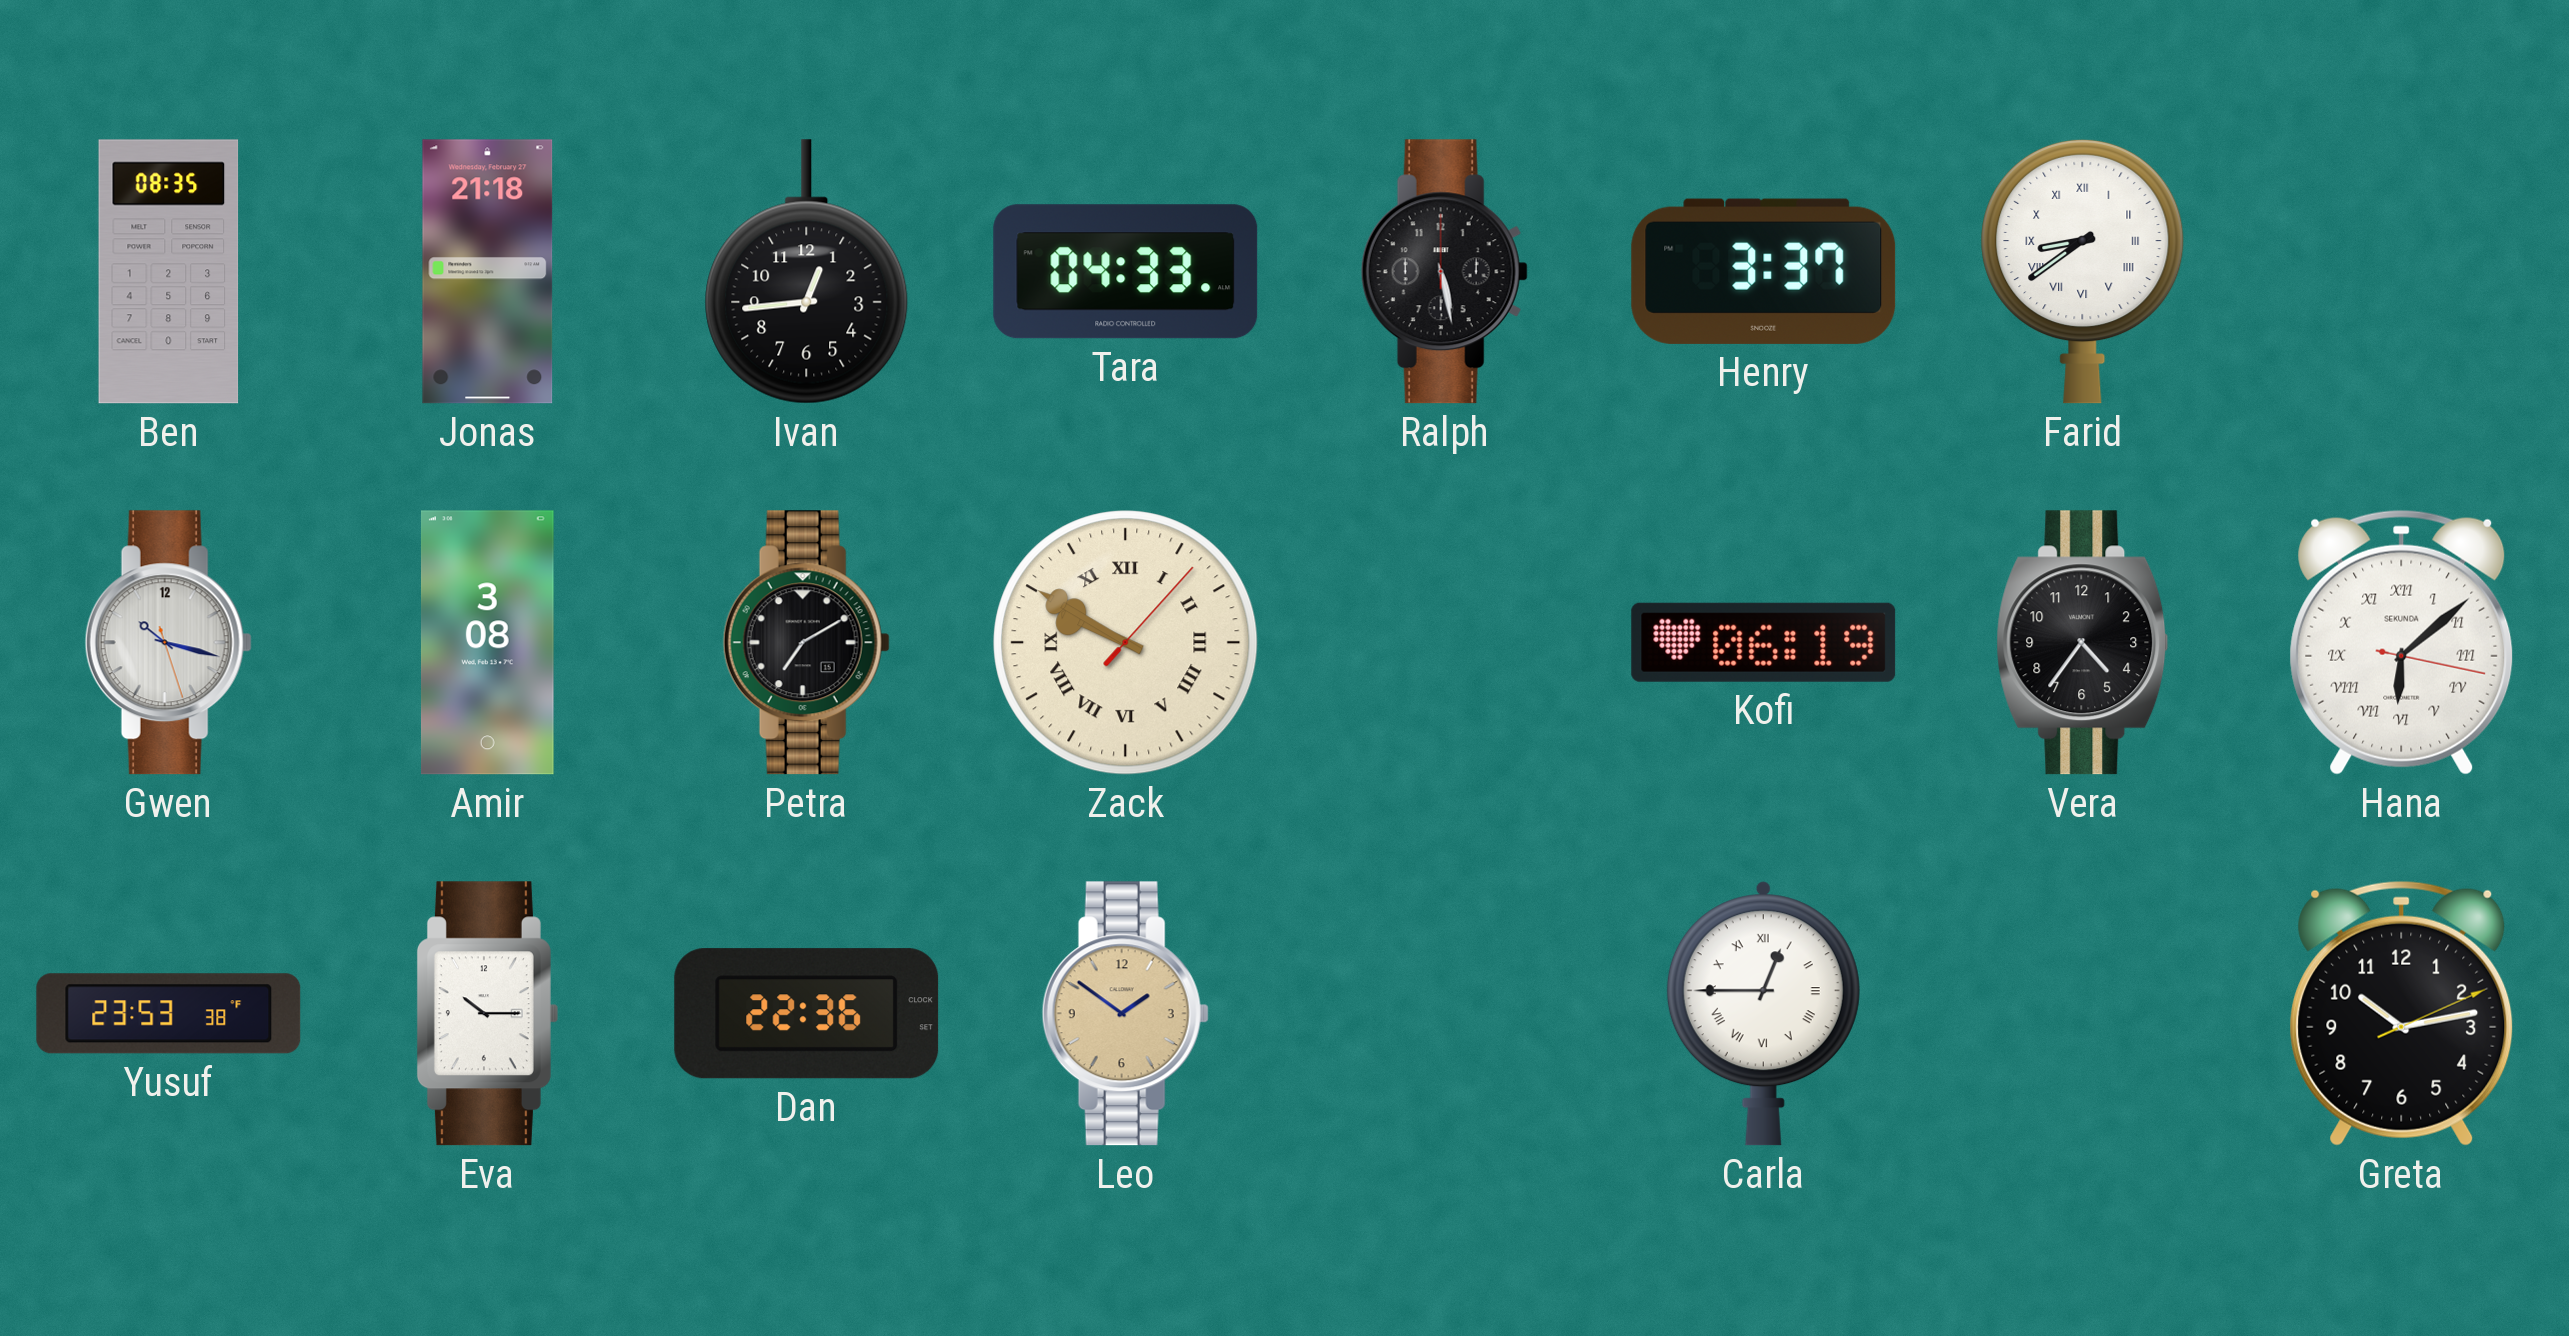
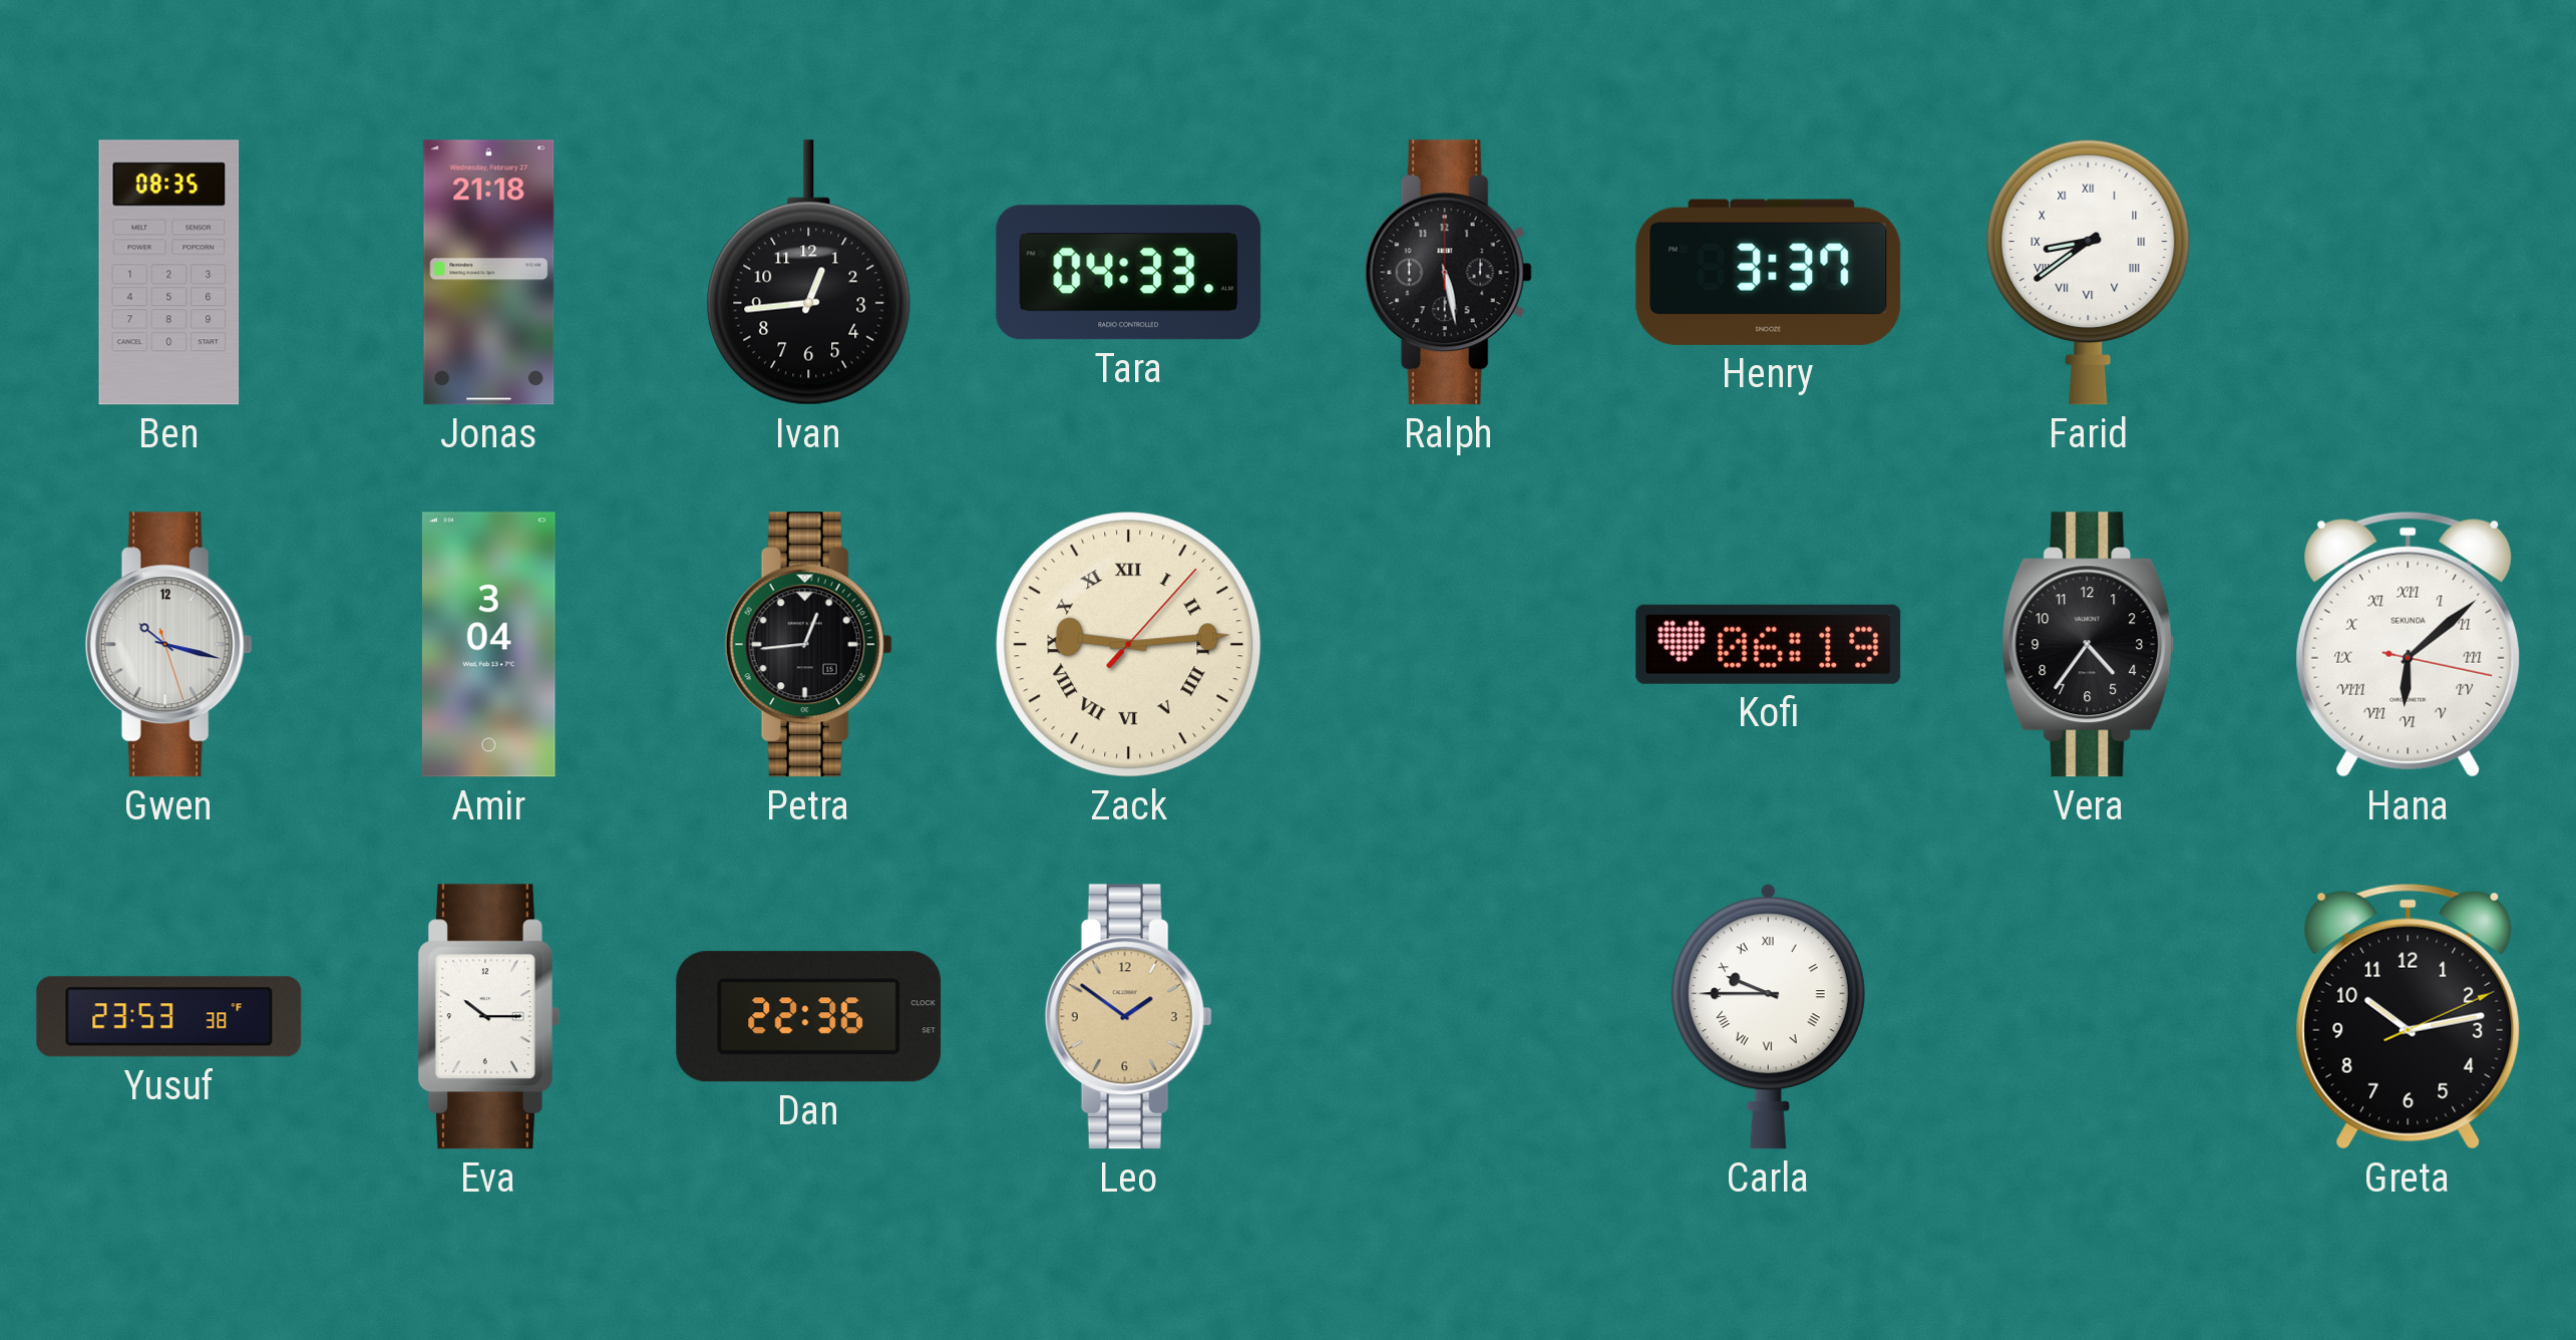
Amir: 3:08 -> 3:04 (489, 645)
Petra: 7:10 -> 12:44 (808, 645)
Zack: 9:50 -> 9:14 (1129, 645)
Carla: 12:45 -> 9:45 (1768, 1017)
